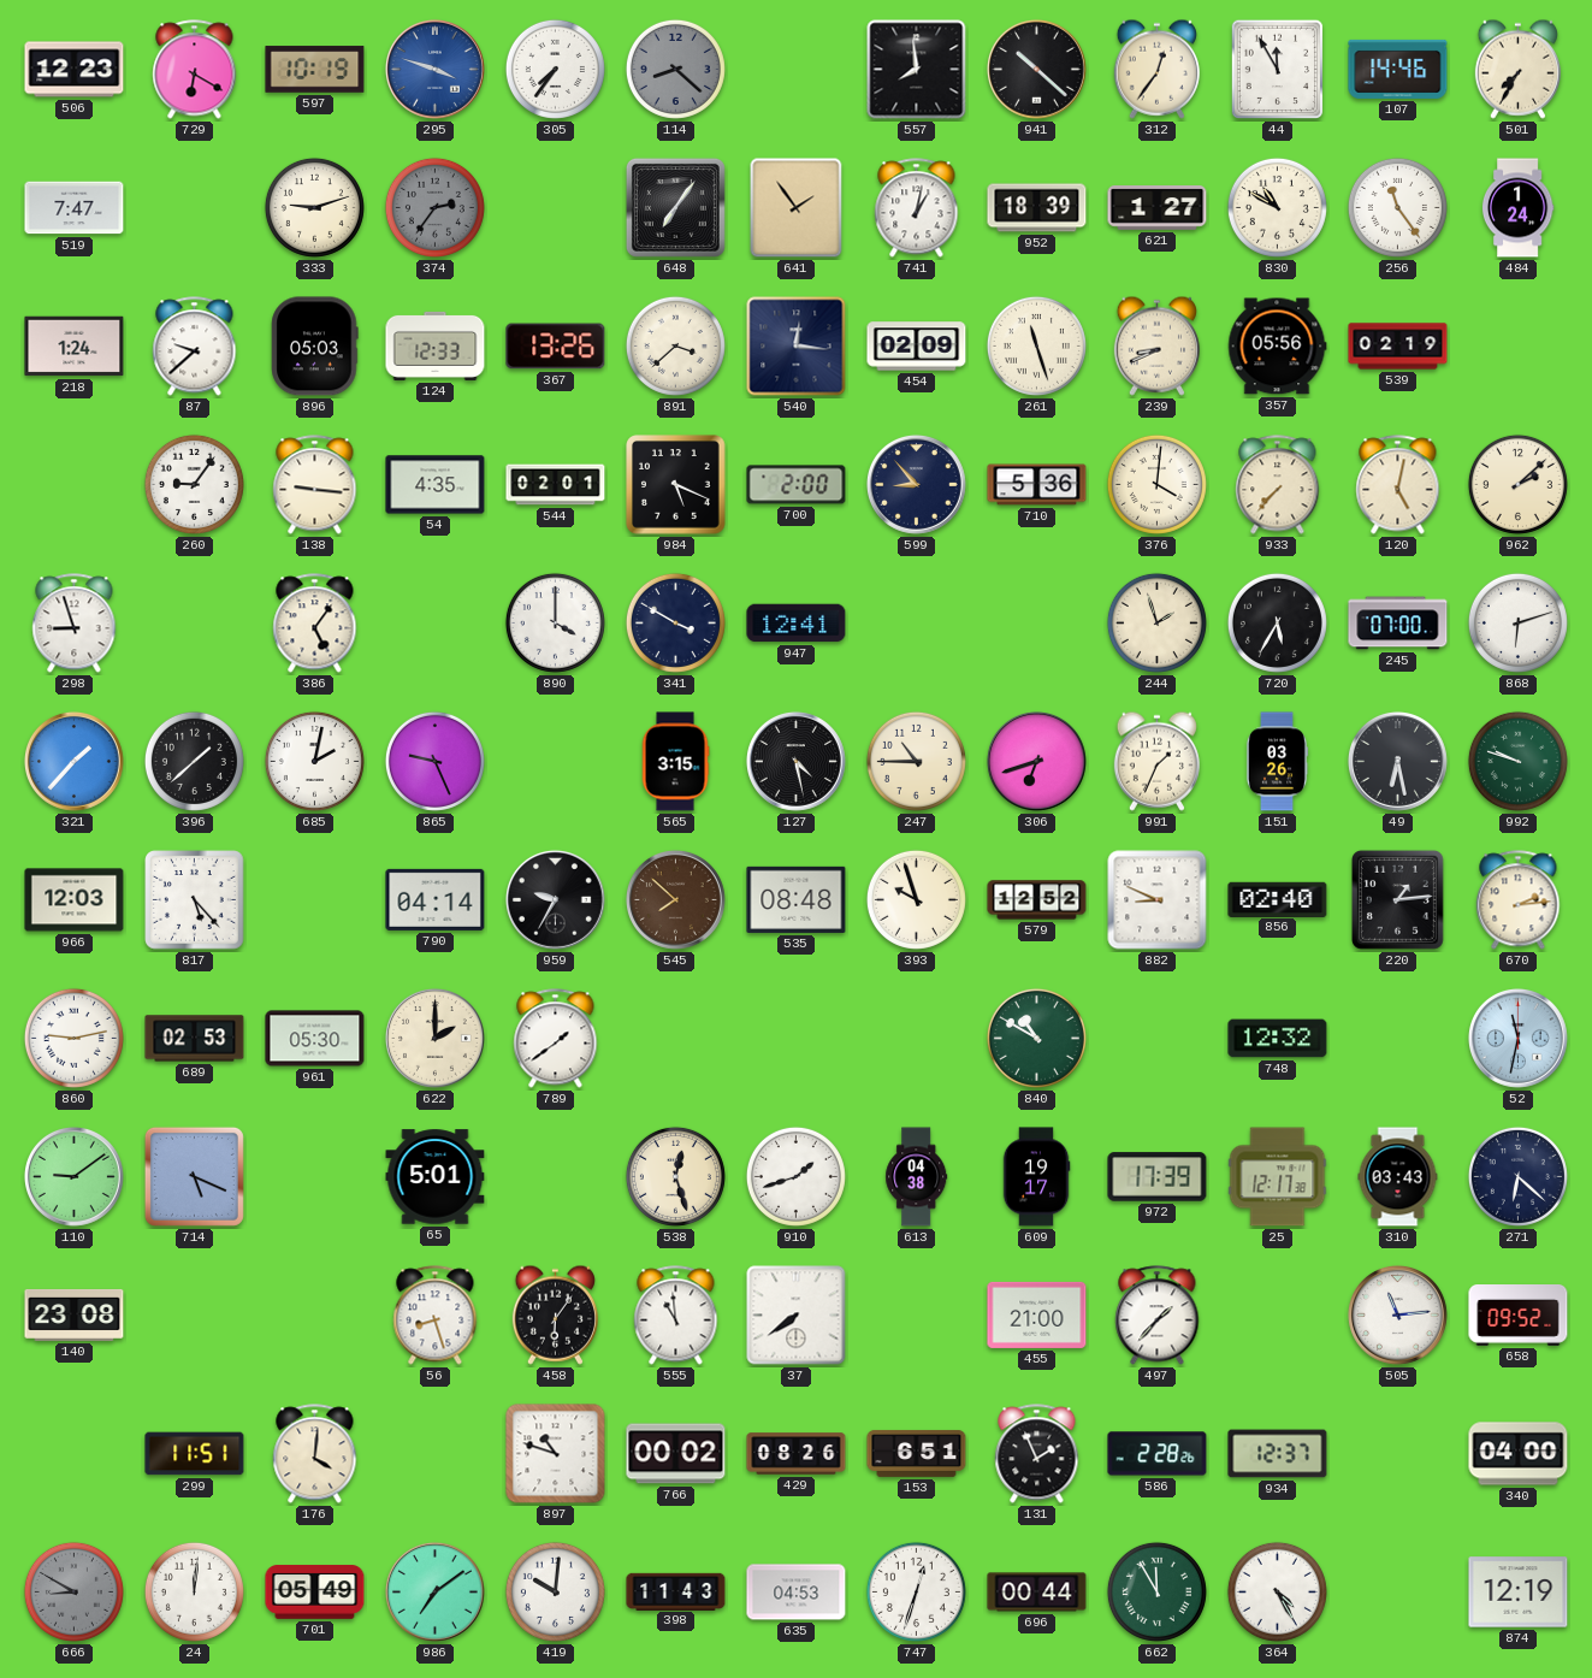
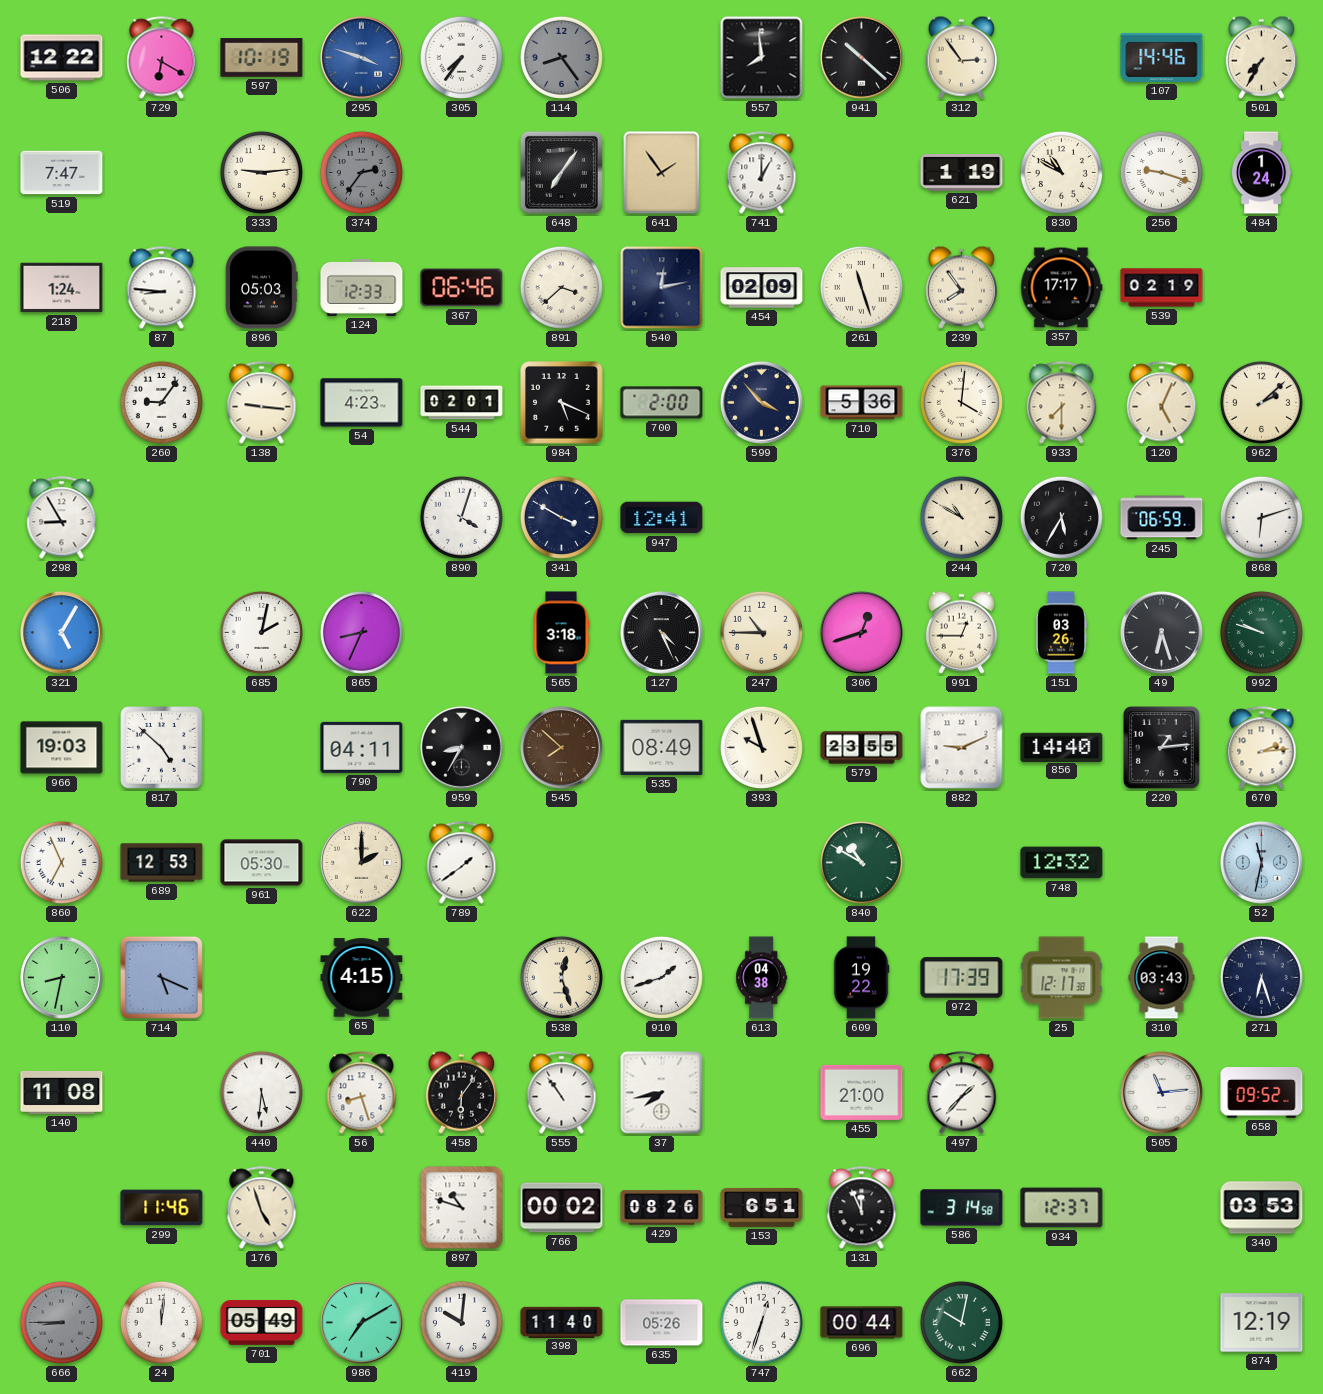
506: 12:23 -> 12:22 (62, 58)
114: 8:22 -> 8:24 (561, 57)
312: 12:36 -> 2:54 (961, 57)
44: 11:55 -> none (1278, 70)
333: 9:12 -> 9:14 (261, 172)
741: 1:02 -> 1:00 (762, 173)
952: 18:39 -> none (1037, 208)
621: 1:27 -> 1:19 (962, 173)
256: 11:24 -> 9:18 (1161, 172)
87: 9:38 -> 8:46 (162, 288)
367: 13:26 -> 06:46 (462, 288)
540: 12:16 -> 12:13 (662, 288)
239: 8:41 -> 7:54 (961, 287)
357: 05:56 -> 17:17 (1061, 288)
54: 4:35 -> 4:23 (362, 403)
599: 8:53 -> 3:53 (761, 402)
933: 7:37 -> 7:30 (1062, 403)
120: 5:02 -> 5:04 (1162, 403)
298: 8:57 -> 8:55 (62, 518)
386: 5:06 -> none (315, 624)
890: 4:00 -> 4:03 (461, 517)
244: 1:57 -> 10:50 (961, 517)
245: 07:00 -> 06:59 (1162, 518)
321: 1:37 -> 5:05 (61, 632)
396: 1:38 -> none (194, 761)
865: 9:26 -> 8:34 (361, 632)
565: 3:15 -> 3:18 (561, 633)
127: 4:28 -> 4:26 (661, 632)
306: 6:42 -> 12:42 (861, 632)
991: 1:34 -> 12:45 (961, 632)
49: 6:28 -> 6:27 (1161, 632)
966: 12:03 -> 19:03 (62, 748)
817: 5:23 -> 4:52 (162, 748)
790: 04:14 -> 04:11 (362, 747)
959: 9:35 -> 8:35 (461, 747)
535: 08:48 -> 08:49 (662, 747)
579: 12:52 -> 23:55 (862, 748)
882: 8:49 -> 9:11 (962, 748)
856: 02:40 -> 14:40 (1062, 747)
860: 9:13 -> 6:56 (61, 862)
689: 02:53 -> 12:53 (162, 863)
110: 9:09 -> 8:32 (61, 977)
65: 5:01 -> 4:15 (362, 978)
609: 19:17 -> 19:22 (861, 978)
271: 6:22 -> 6:27 (1261, 977)
140: 23:08 -> 11:08 (62, 1092)
440: none -> 5:31 (261, 1092)
555: 10:59 -> 10:54 (562, 1093)
37: 7:39 -> 7:43 (662, 1093)
299: 11:51 -> 11:46 (162, 1208)
176: 4:01 -> 4:57 (262, 1208)
131: 1:56 -> 11:56 (862, 1208)
586: 2:28 -> 3:14 (962, 1208)
340: 04:00 -> 03:53 (1262, 1208)
666: 8:50 -> 8:45 (61, 1322)
986: 7:09 -> 7:10 (361, 1322)
398: 11:43 -> 11:40 (562, 1322)
635: 04:53 -> 05:26 (662, 1323)
662: 11:55 -> 10:02 (961, 1322)
364: 4:25 -> none (1277, 1591)
